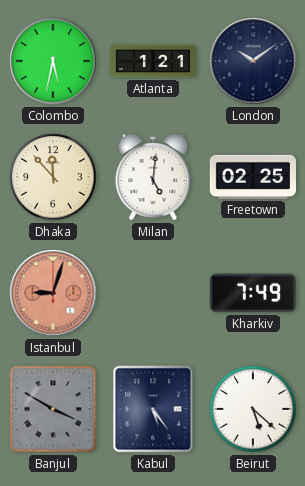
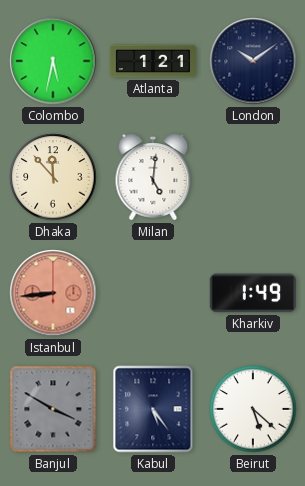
Freetown: 02:25 -> none (253, 177)
Istanbul: 9:03 -> 8:44 (53, 293)
Kharkiv: 7:49 -> 1:49 (253, 293)
